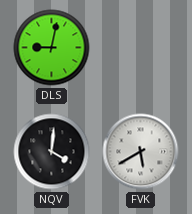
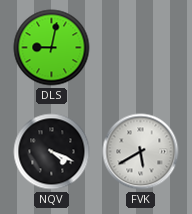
NQV: 4:01 -> 4:19 (52, 152)
